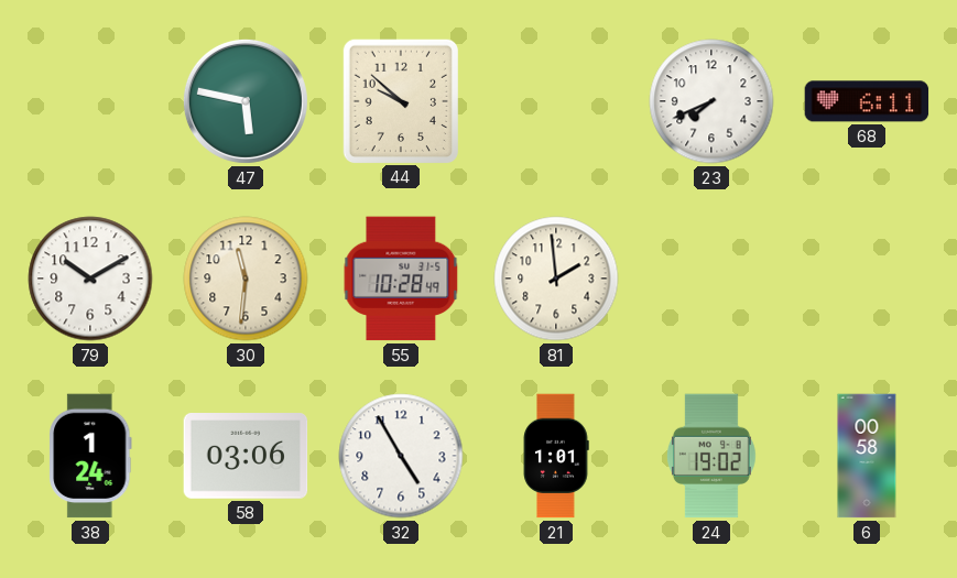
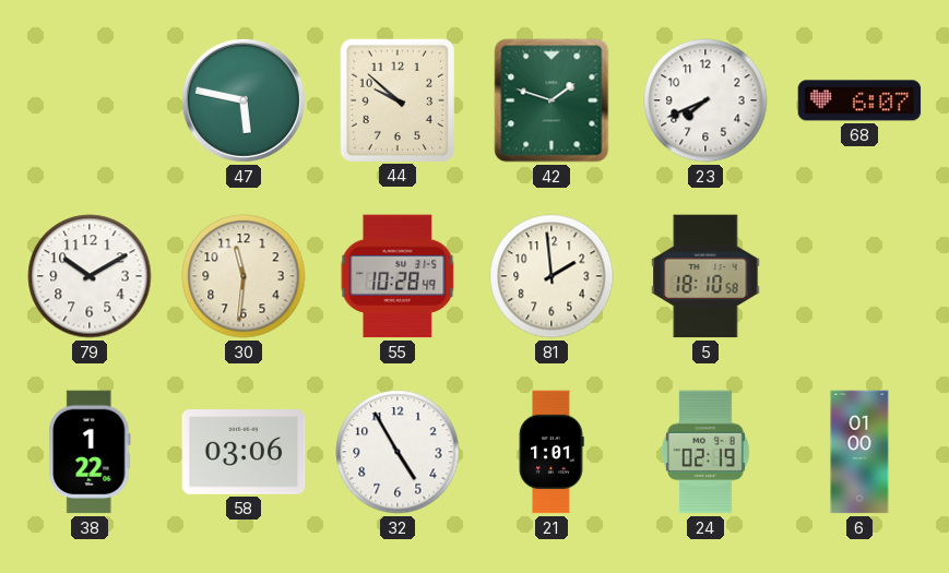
42: none -> 1:48 (551, 100)
68: 6:11 -> 6:07 (859, 100)
5: none -> 18:10 (705, 276)
38: 1:24 -> 1:22 (90, 452)
24: 19:02 -> 02:19 (705, 452)
6: 00:58 -> 01:00 (859, 452)
